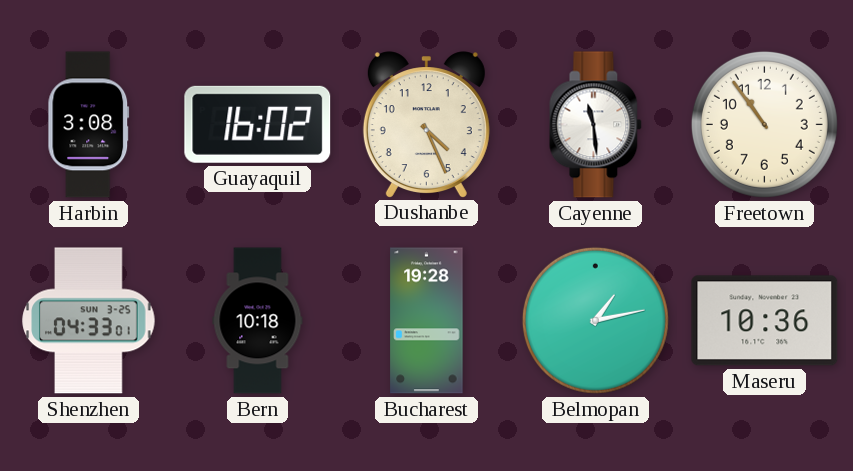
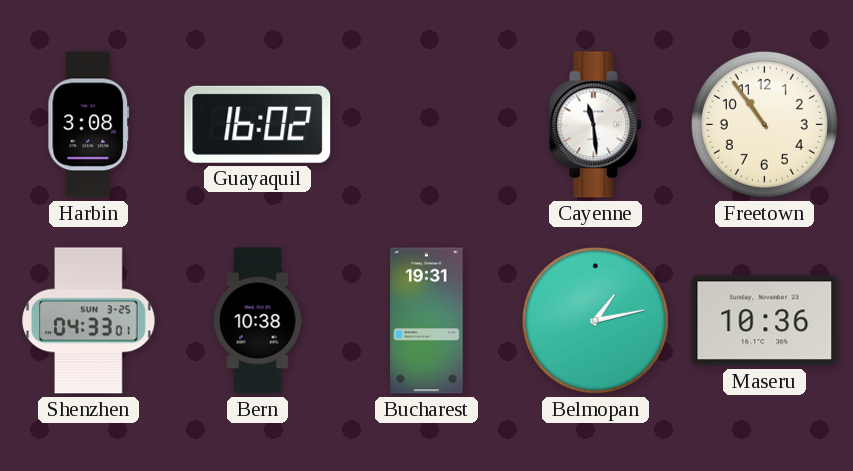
Dushanbe: 4:26 -> none (426, 124)
Bern: 10:18 -> 10:38 (258, 321)
Bucharest: 19:28 -> 19:31 (427, 321)
